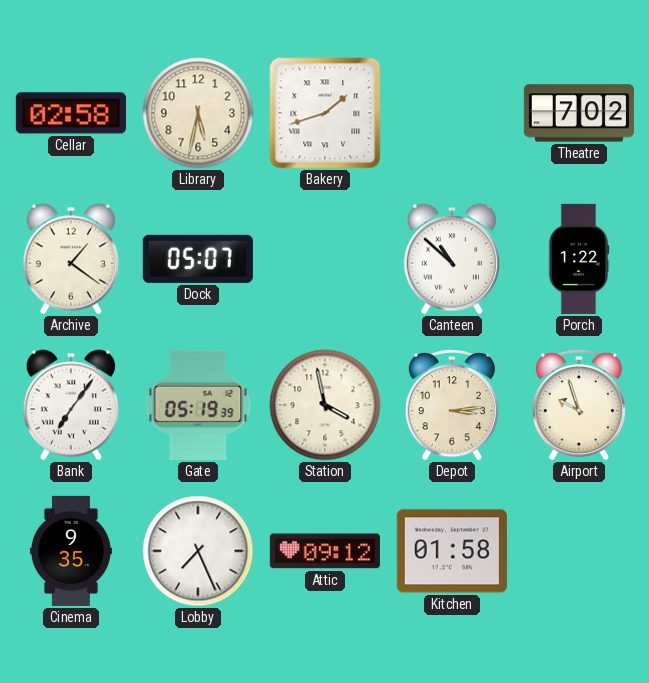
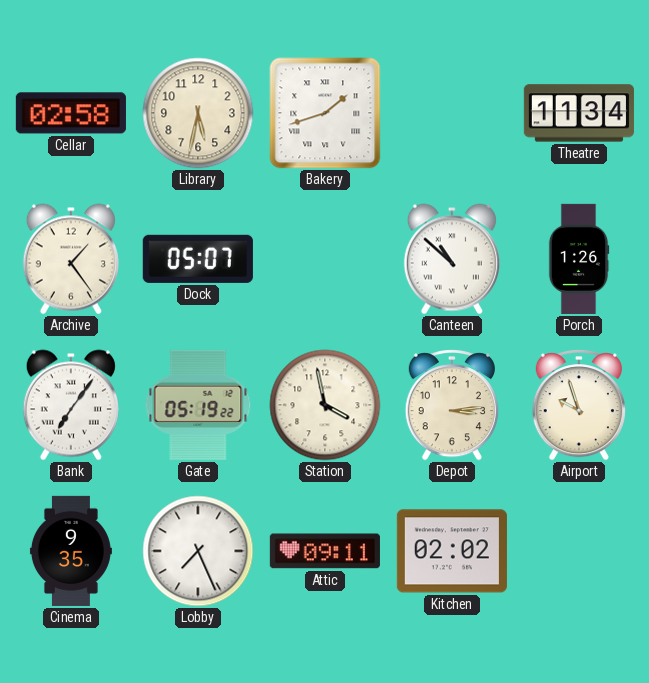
Theatre: 7:02 -> 11:34 (579, 113)
Archive: 1:21 -> 1:24 (71, 259)
Porch: 1:22 -> 1:26 (579, 259)
Gate: 05:19:39 -> 05:19:22 (198, 405)
Attic: 09:12 -> 09:11 (325, 551)
Kitchen: 01:58 -> 02:02 (452, 551)
